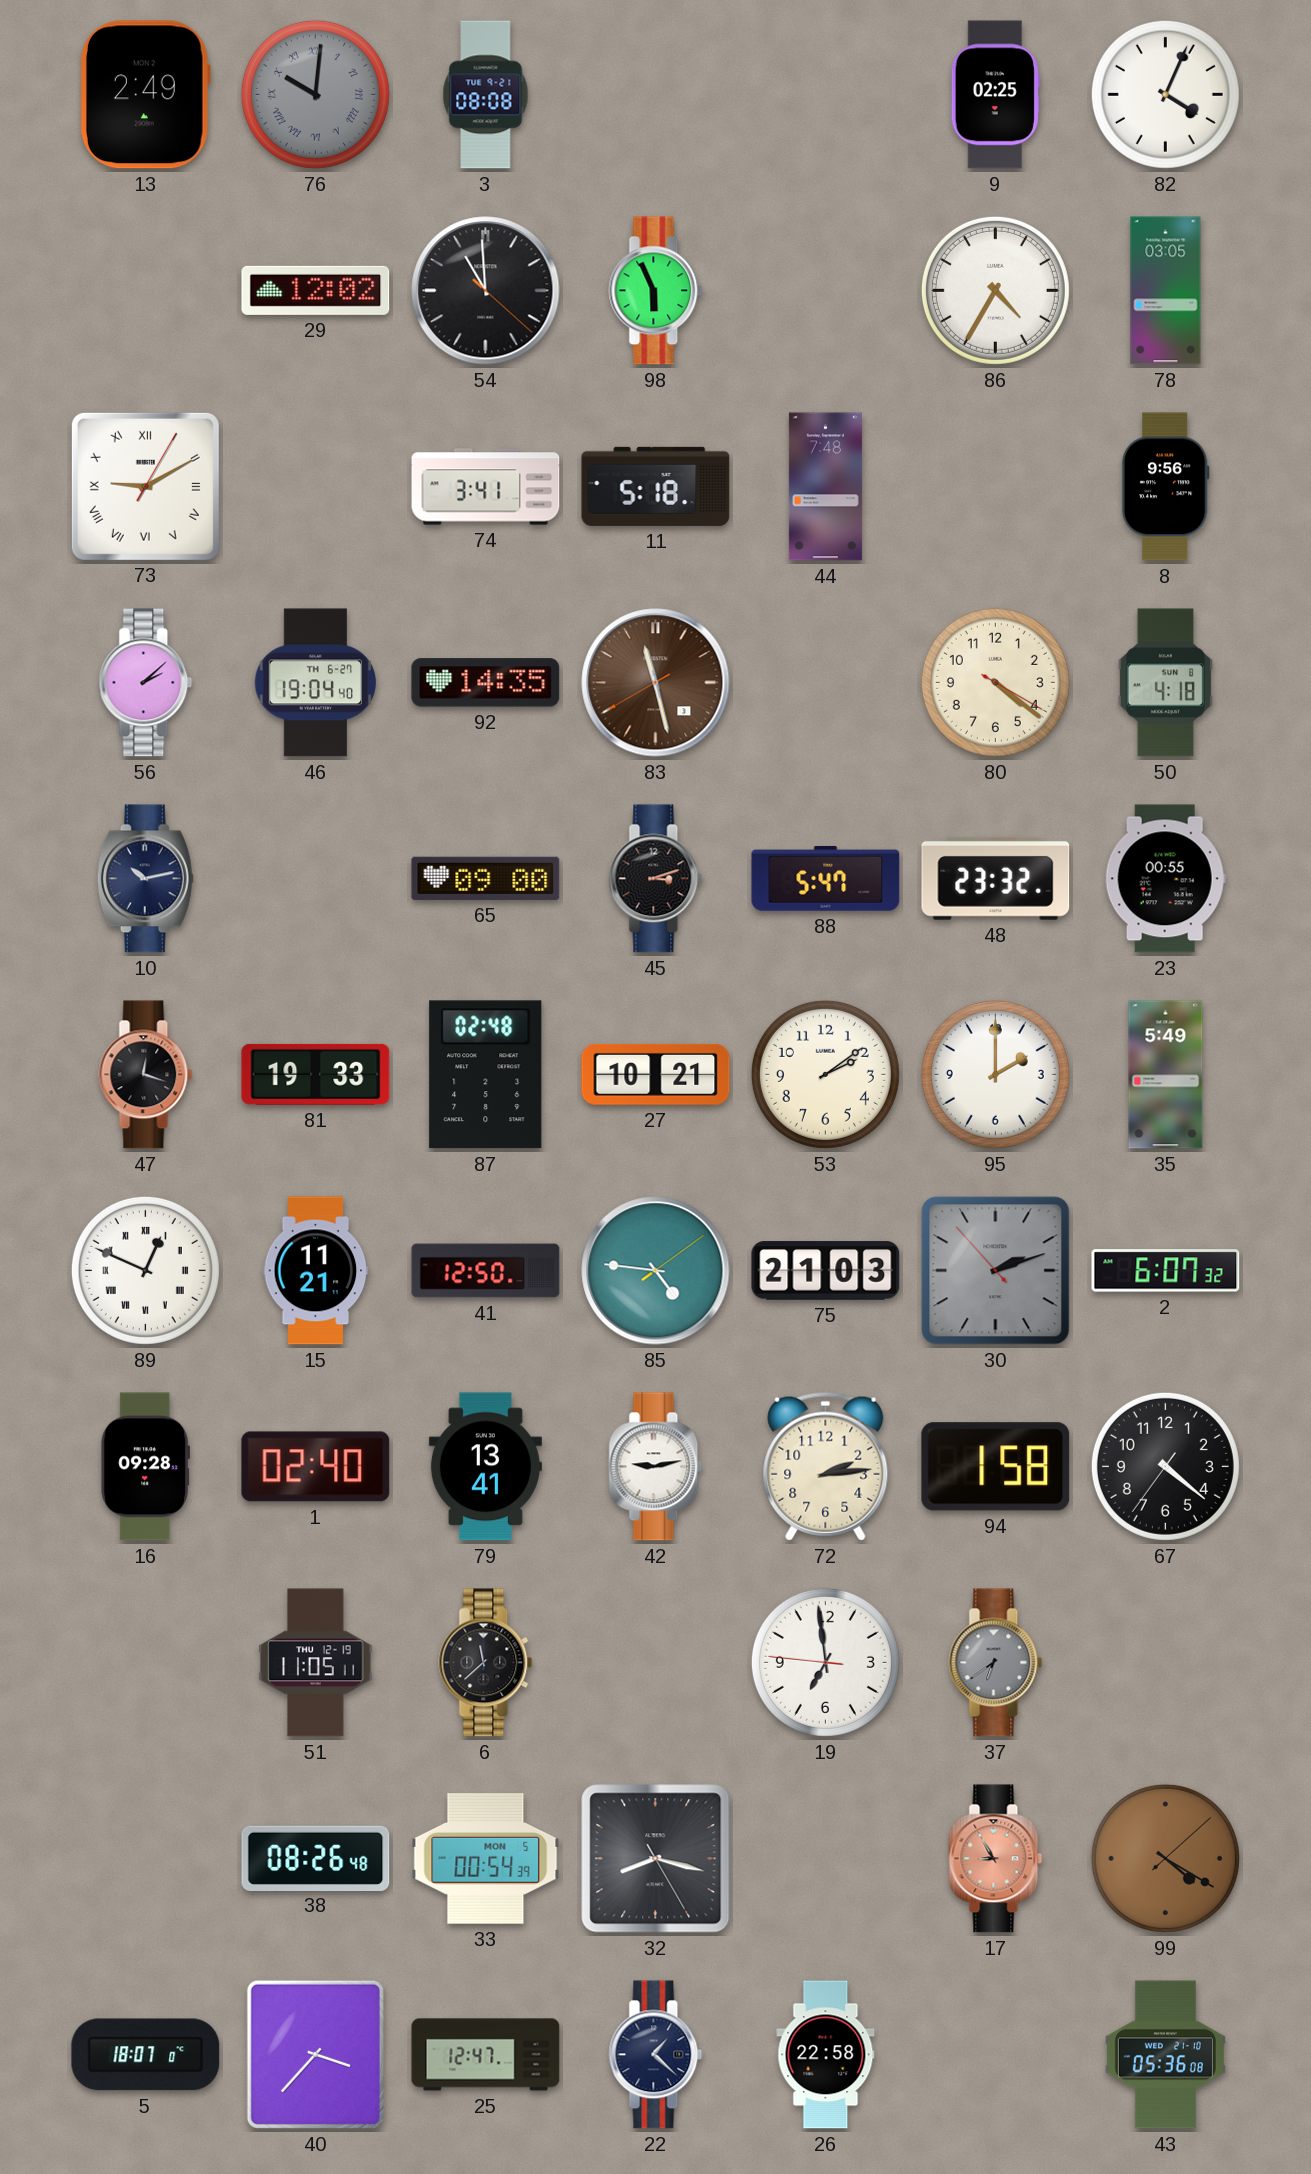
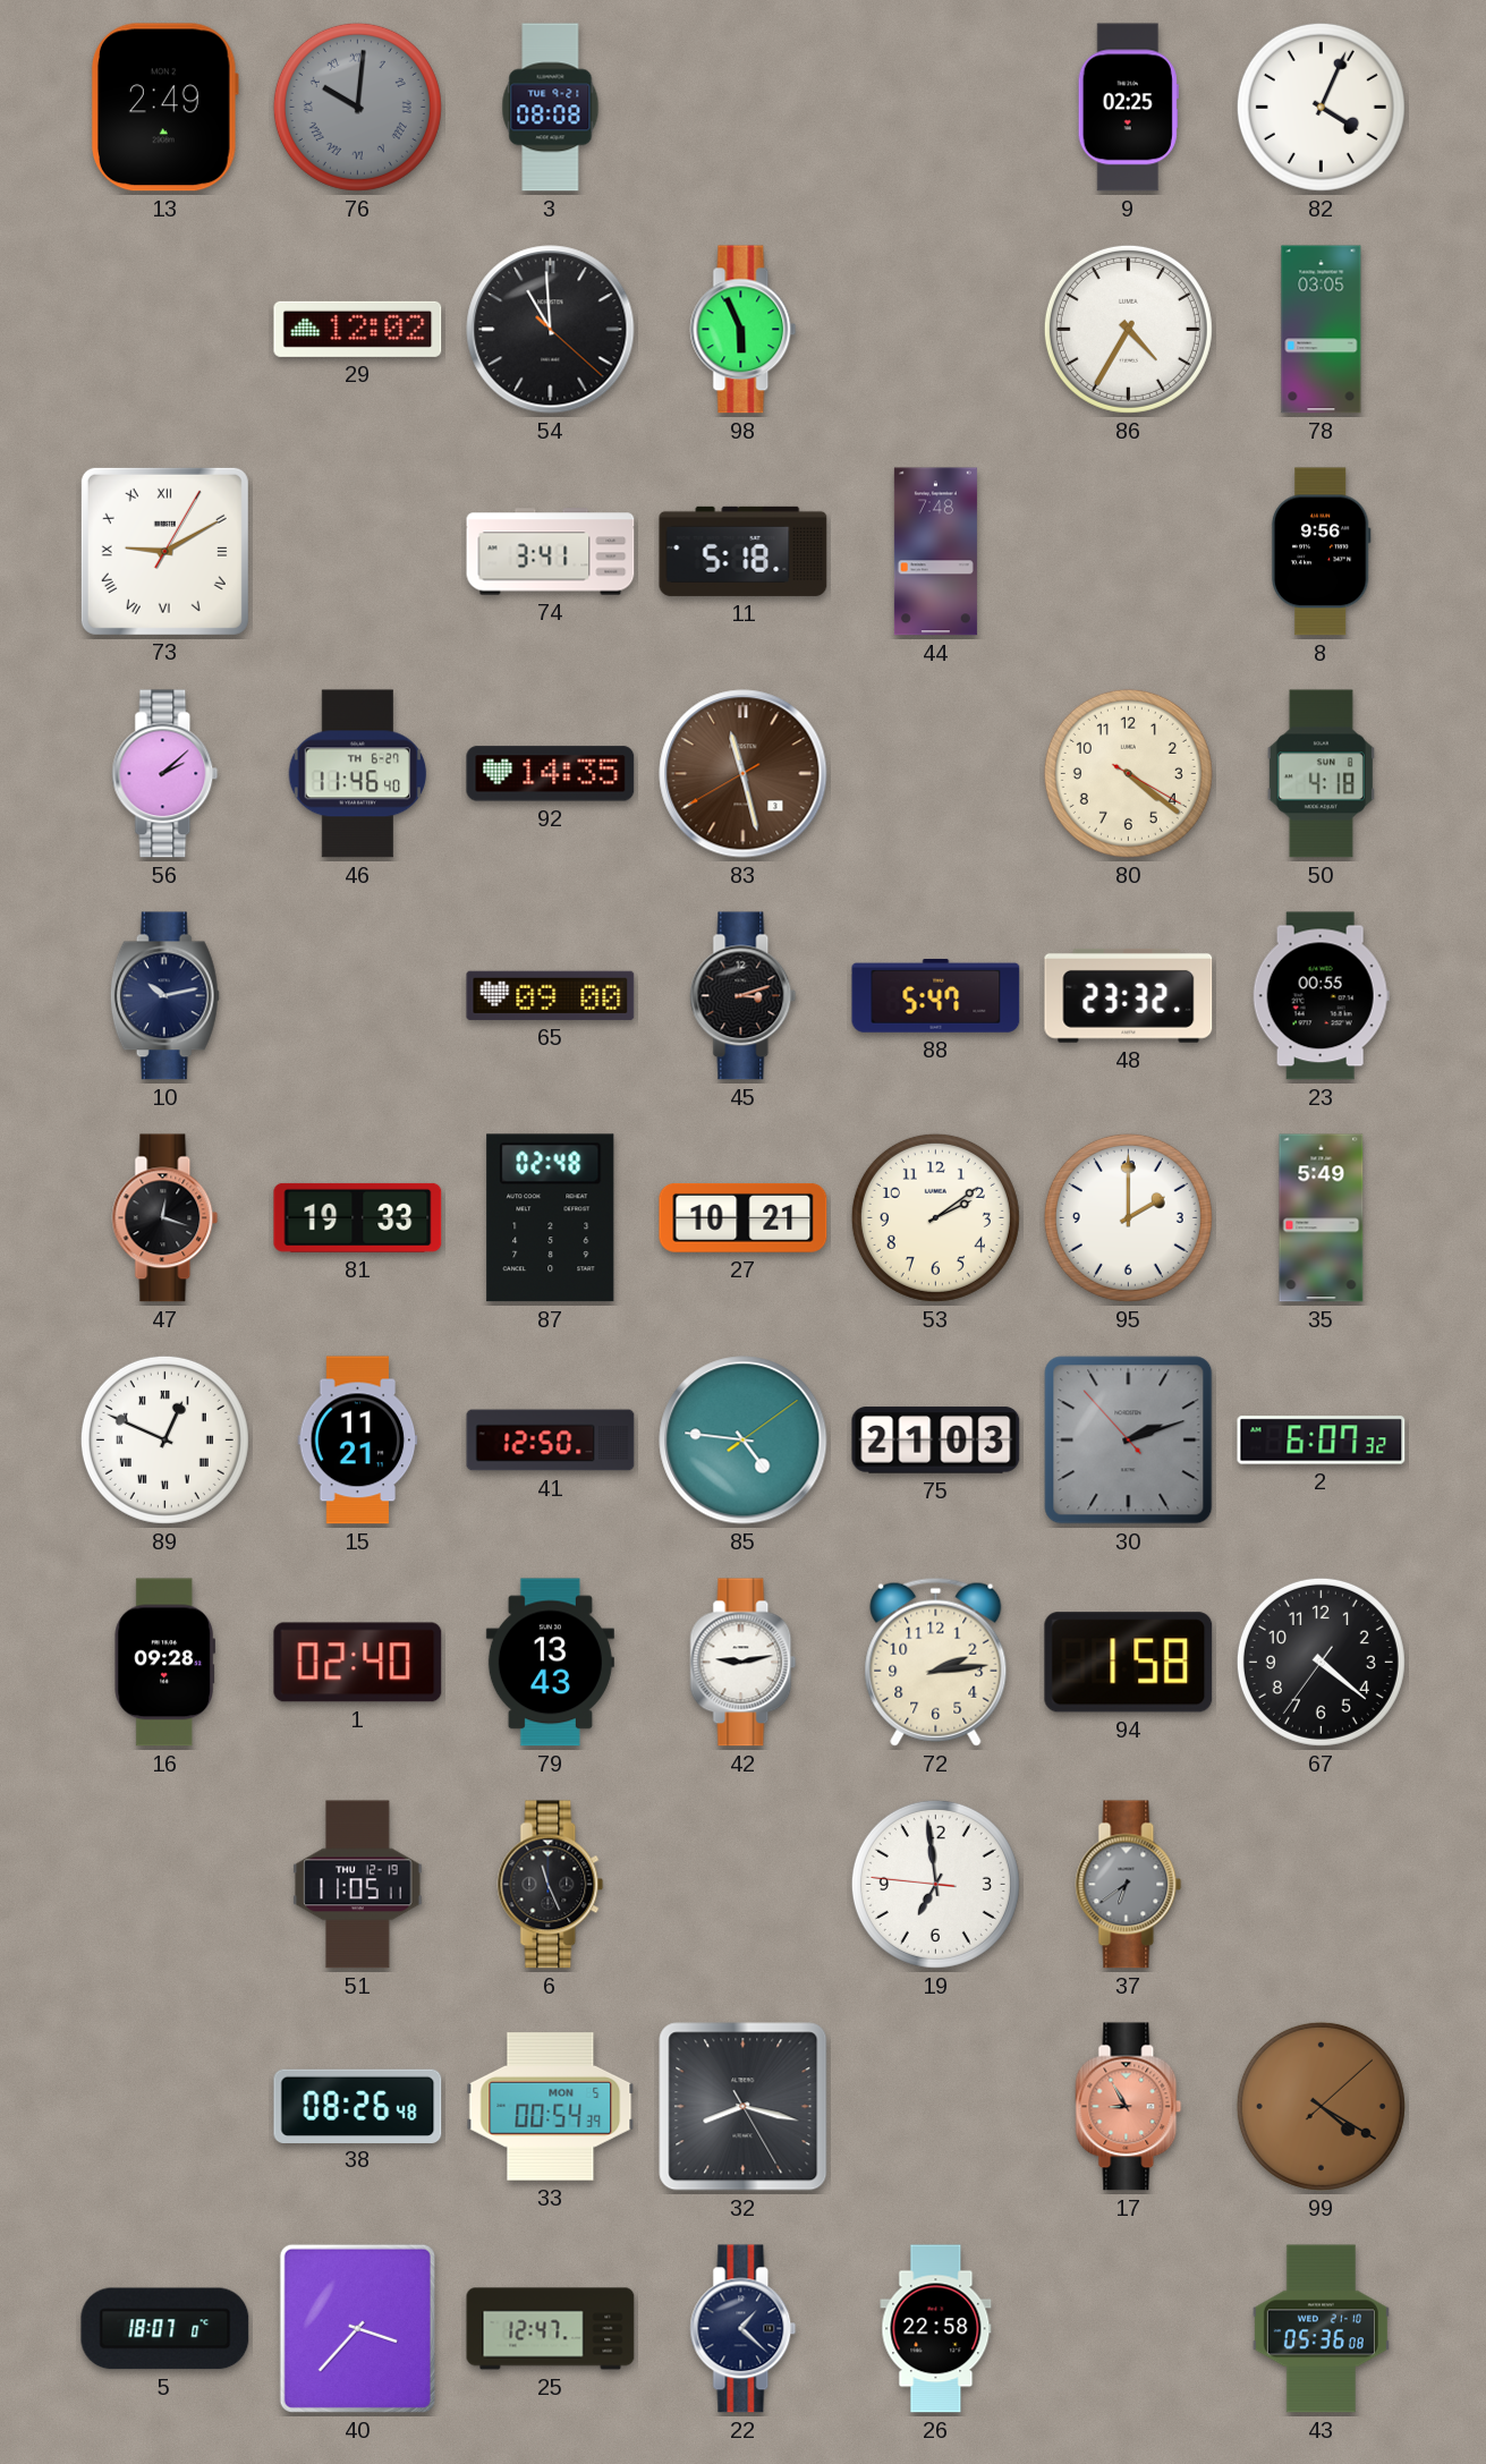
46: 19:04 -> 11:46 (358, 774)
79: 13:41 -> 13:43 (550, 1663)
6: 11:38 -> 11:26 (551, 1885)
